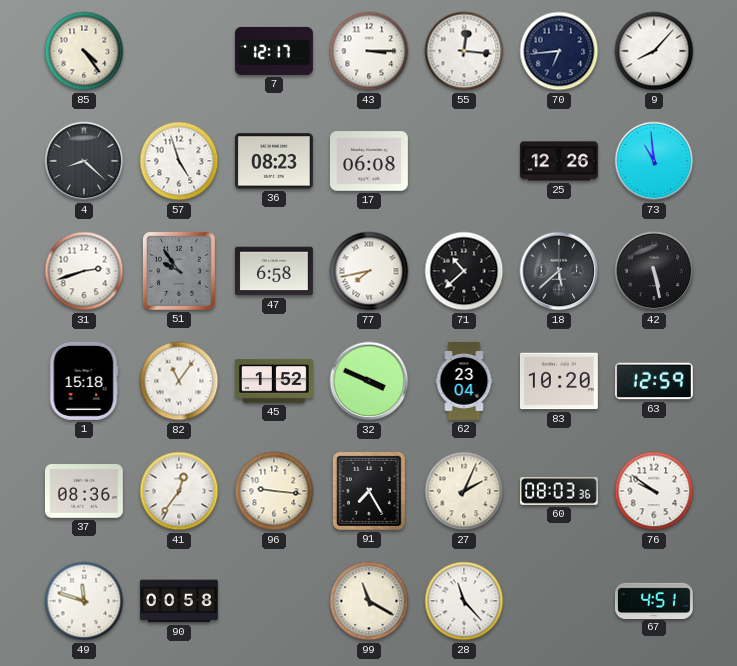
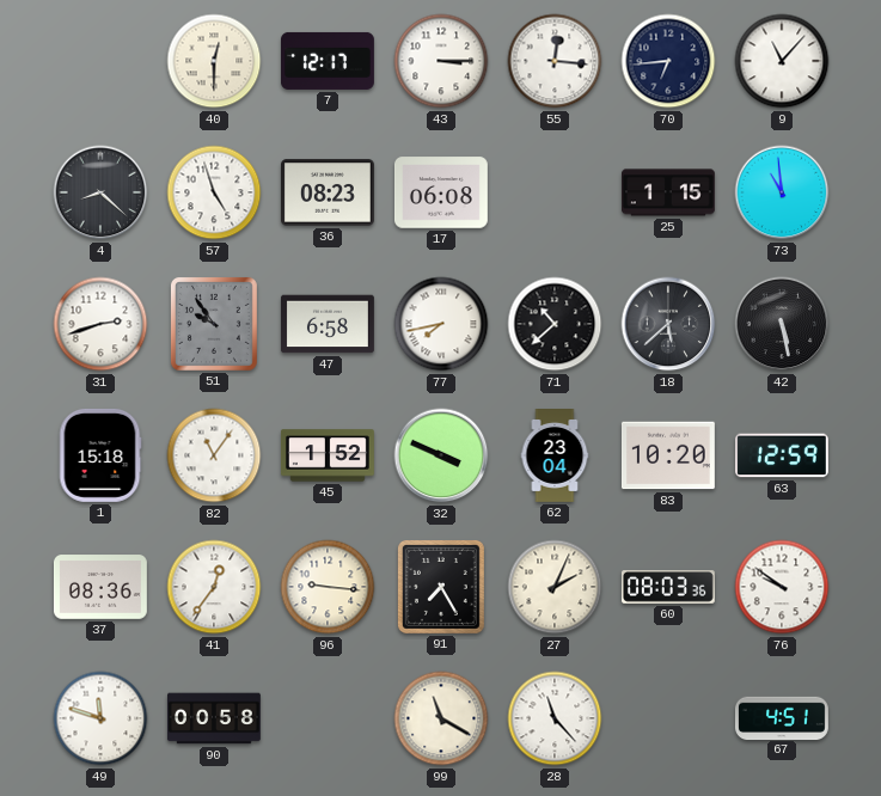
85: 4:24 -> none (84, 51)
40: none -> 12:30 (214, 61)
9: 8:07 -> 11:07 (782, 61)
25: 12:26 -> 1:15 (668, 192)
